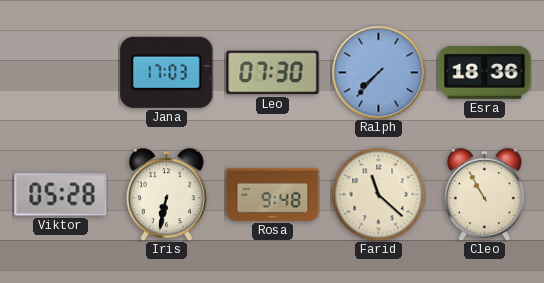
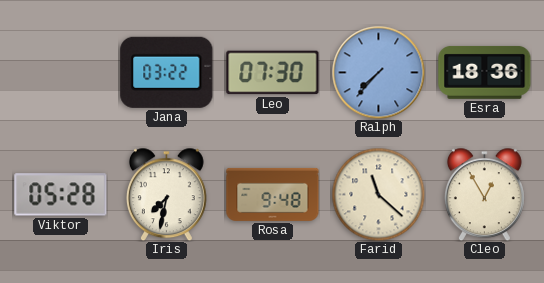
Jana: 17:03 -> 03:22 (167, 72)
Iris: 6:32 -> 7:32 (166, 194)
Cleo: 10:55 -> 12:55 (484, 194)
